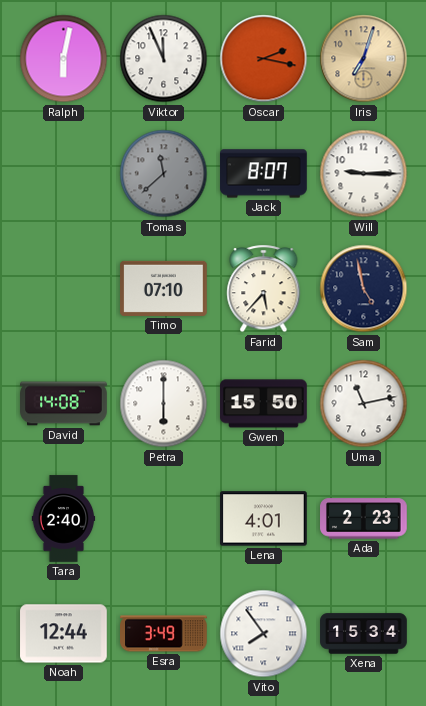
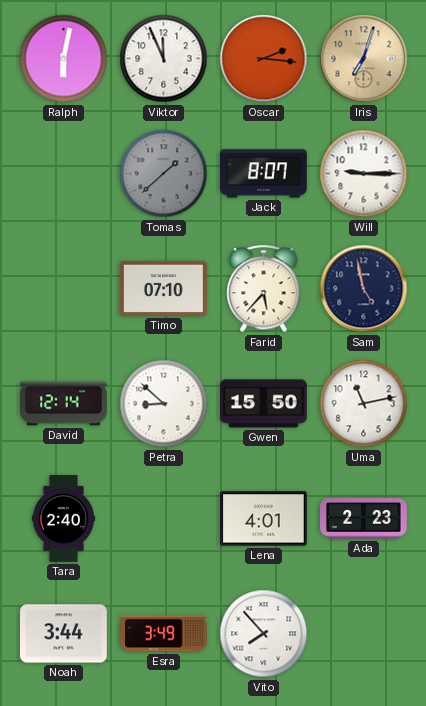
Oscar: 2:17 -> 2:16 (264, 59)
Tomas: 11:38 -> 1:38 (164, 174)
David: 14:08 -> 12:14 (64, 404)
Petra: 6:00 -> 8:52 (164, 404)
Noah: 12:44 -> 3:44 (64, 634)
Vito: 7:54 -> 7:53 (264, 634)
Xena: 15:34 -> none (364, 634)
